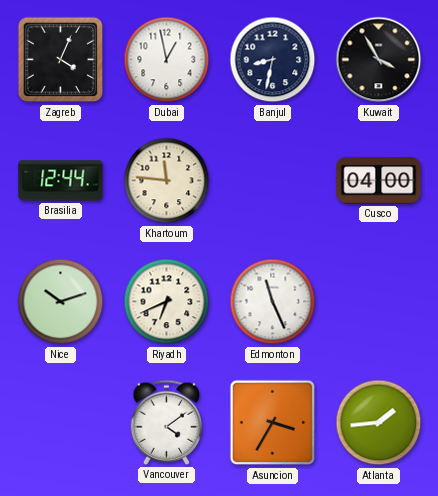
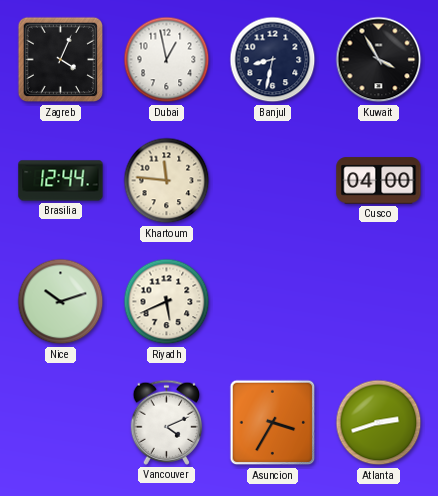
Riyadh: 6:41 -> 5:41 (167, 302)
Edmonton: 11:26 -> none (273, 302)
Vancouver: 4:09 -> 4:11 (167, 422)
Atlanta: 1:44 -> 2:42 (379, 423)
